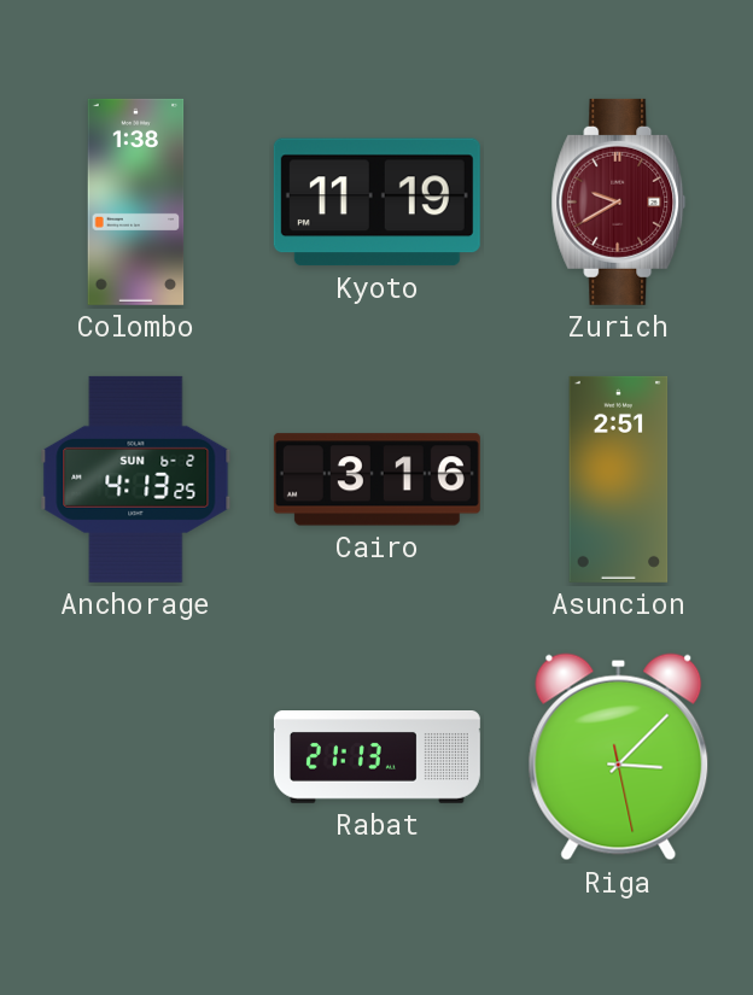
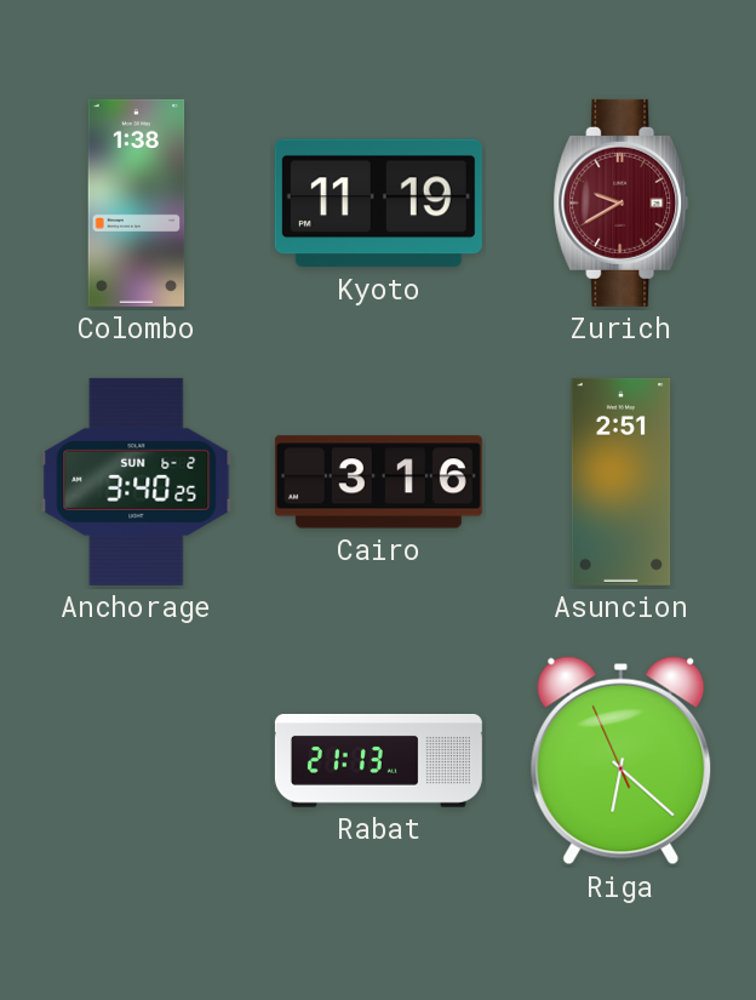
Anchorage: 4:13 -> 3:40 (137, 481)
Riga: 3:07 -> 6:21 (622, 761)
